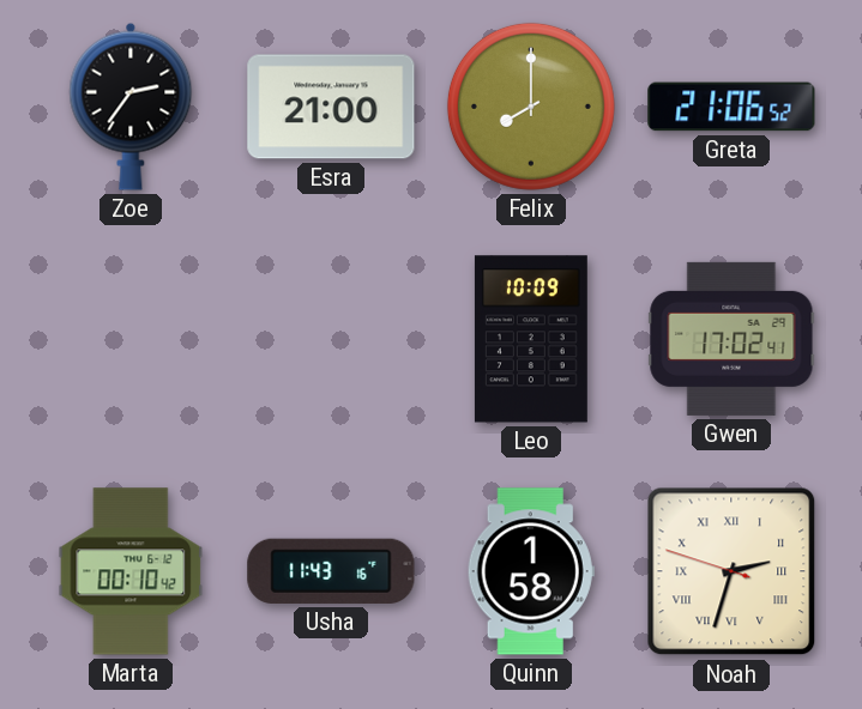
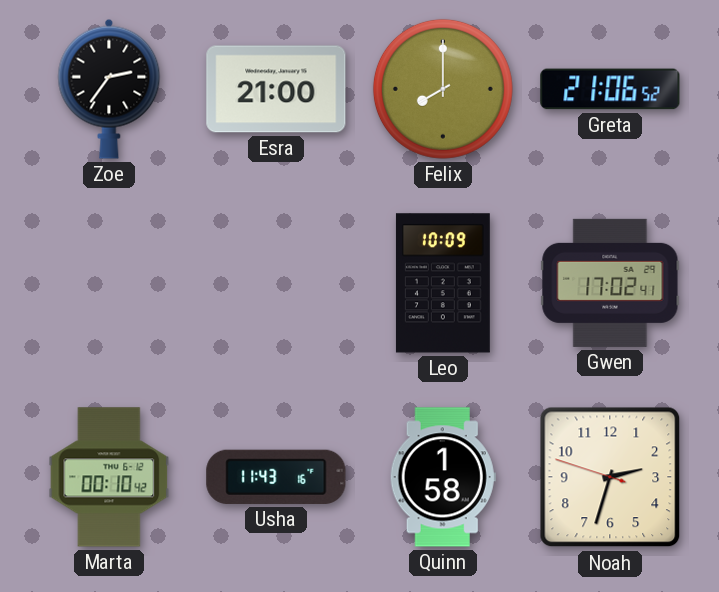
Noah numerals: Roman -> Arabic (610, 477)
